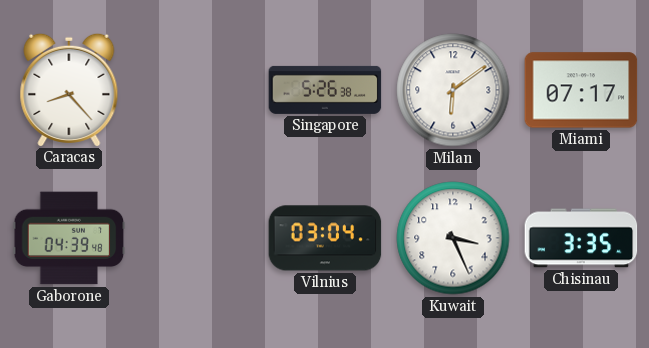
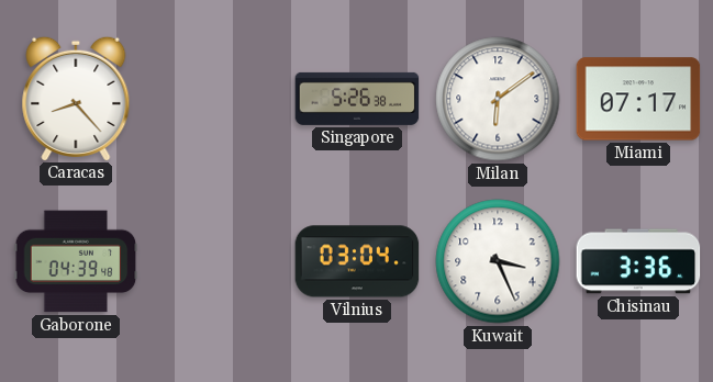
Chisinau: 3:35 -> 3:36 (638, 261)
